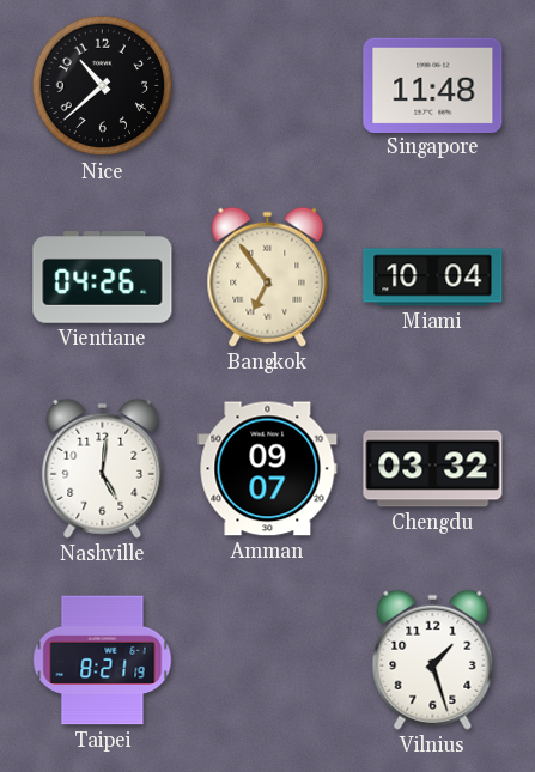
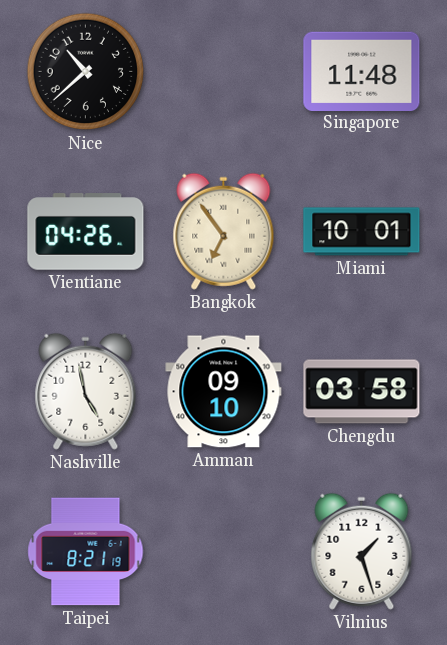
Miami: 10:04 -> 10:01 (362, 232)
Nashville: 5:01 -> 4:58 (86, 391)
Amman: 09:07 -> 09:10 (224, 392)
Chengdu: 03:32 -> 03:58 (362, 392)
